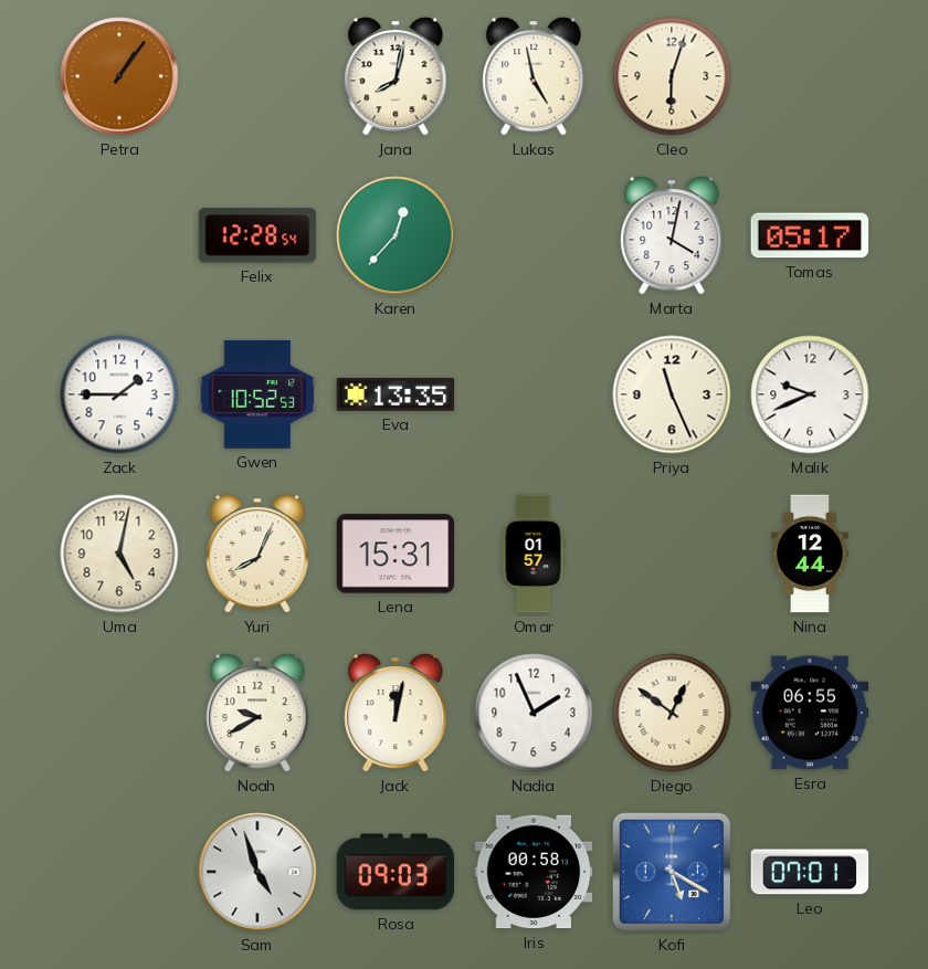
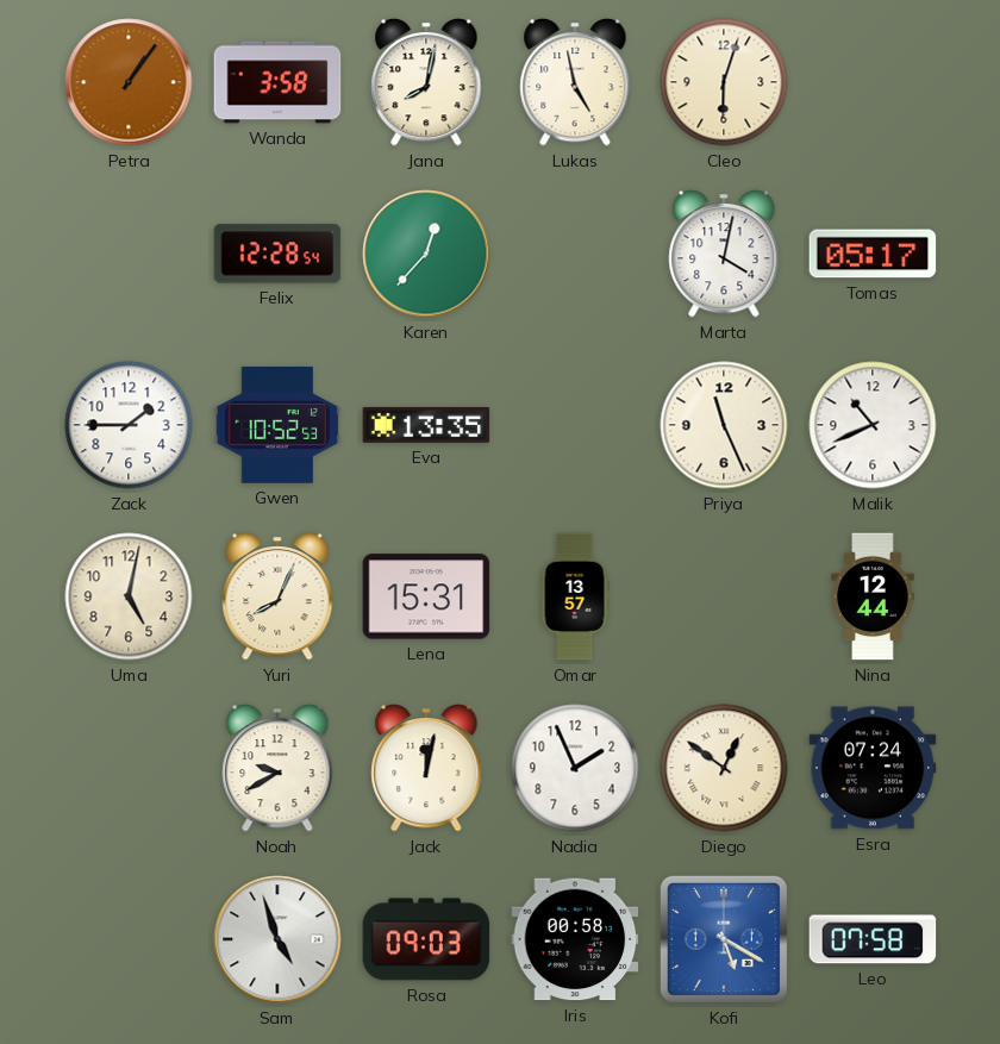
Wanda: none -> 3:58 (277, 82)
Malik: 9:41 -> 10:41 (873, 425)
Omar: 01:57 -> 13:57 (575, 596)
Esra: 06:55 -> 07:24 (873, 768)
Leo: 07:01 -> 07:58 (873, 939)
